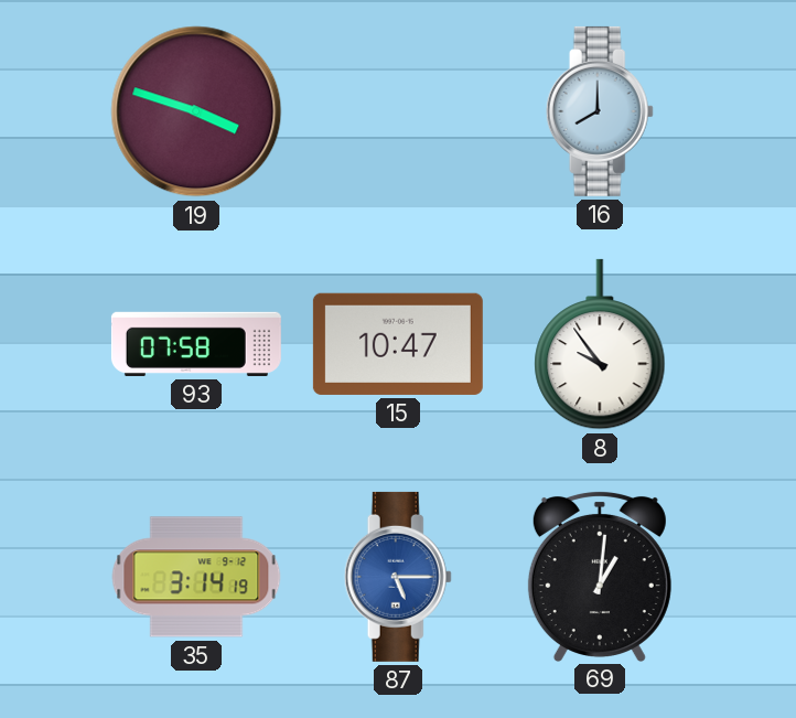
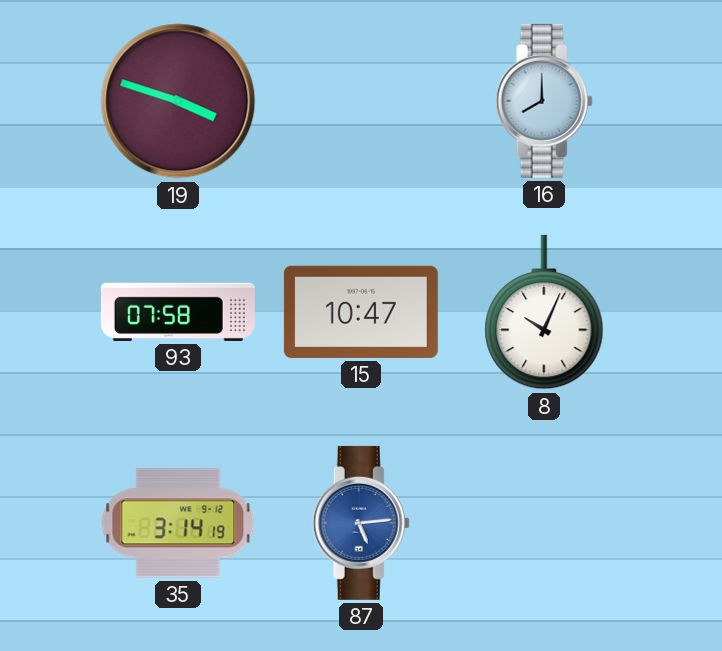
8: 9:54 -> 10:04 (544, 312)
87: 5:15 -> 5:14 (361, 523)
69: 1:01 -> none (600, 576)
